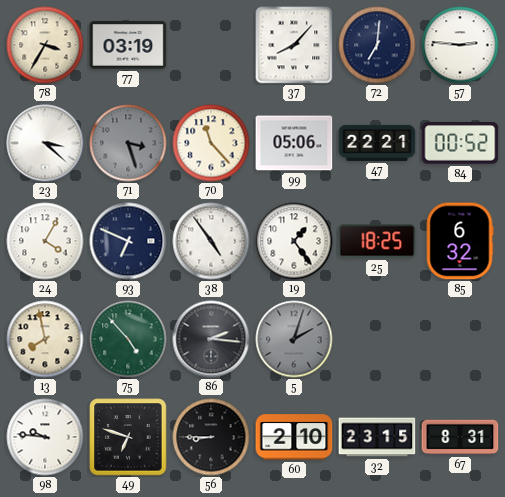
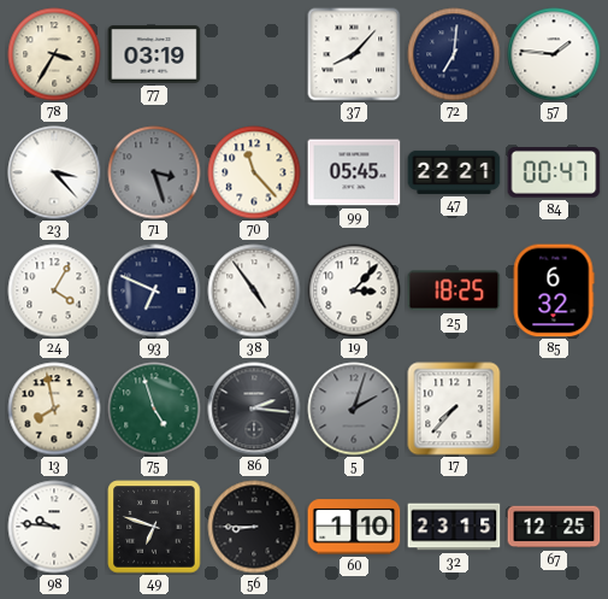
57: 2:46 -> 1:46 (554, 54)
23: 3:22 -> 3:23 (54, 172)
99: 05:06 -> 05:45 (354, 172)
84: 00:52 -> 00:47 (554, 174)
19: 1:24 -> 3:07 (354, 290)
75: 4:53 -> 4:57 (154, 409)
17: none -> 7:37 (454, 409)
60: 2:10 -> 1:10 (354, 527)
67: 8:31 -> 12:25 (554, 527)
